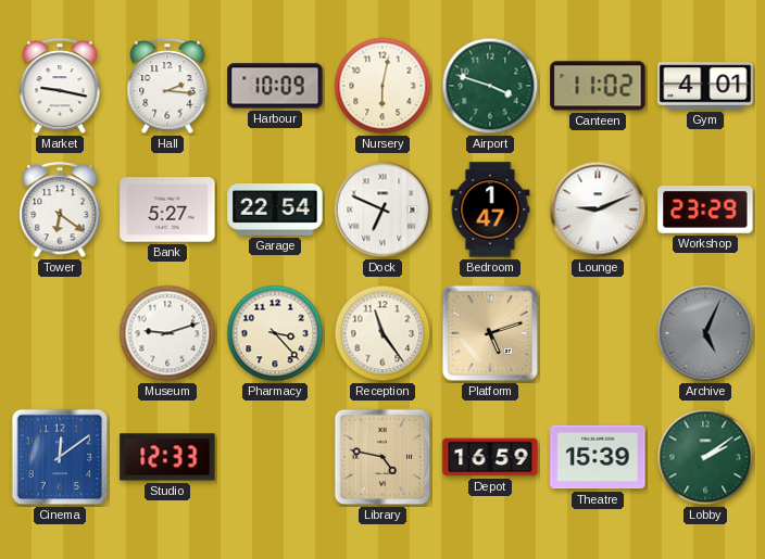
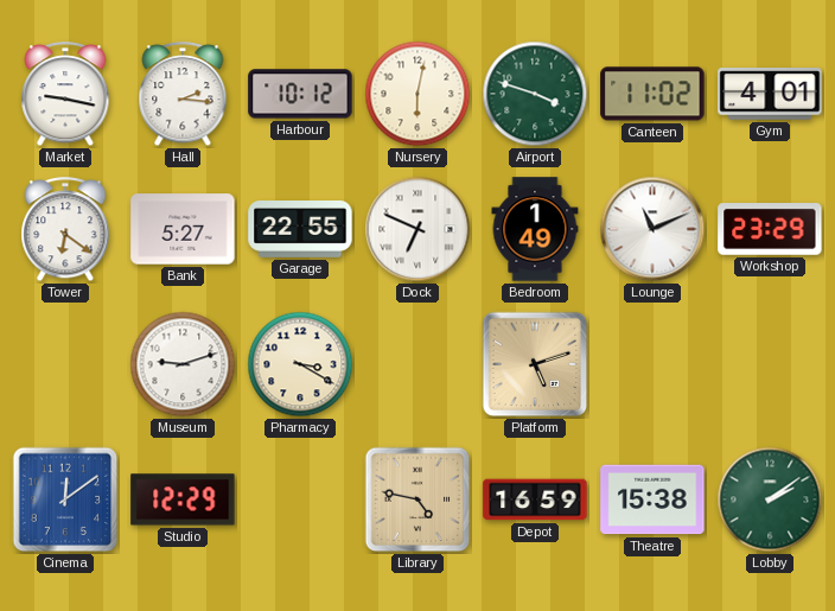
Harbour: 10:09 -> 10:12 (300, 94)
Garage: 22:54 -> 22:55 (300, 229)
Bedroom: 1:47 -> 1:49 (535, 229)
Lounge: 9:11 -> 11:11 (652, 229)
Pharmacy: 3:23 -> 3:20 (300, 364)
Reception: 11:24 -> none (382, 333)
Archive: 5:04 -> none (705, 333)
Studio: 12:33 -> 12:29 (183, 499)
Theatre: 15:39 -> 15:38 (652, 499)
